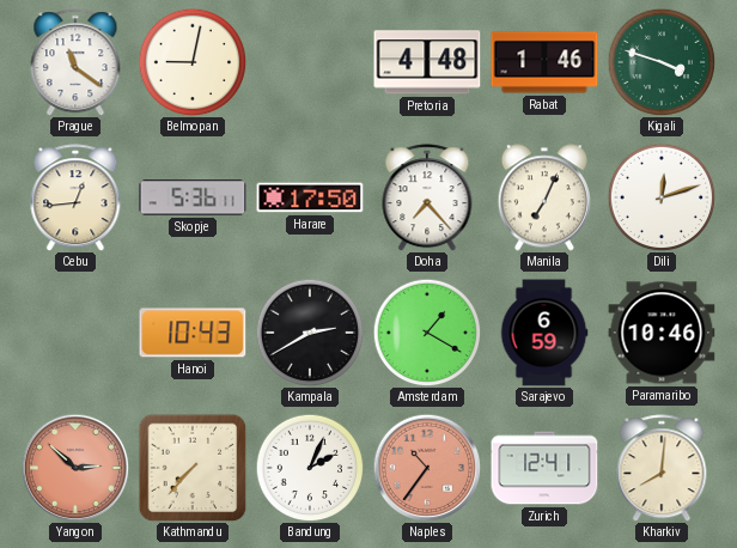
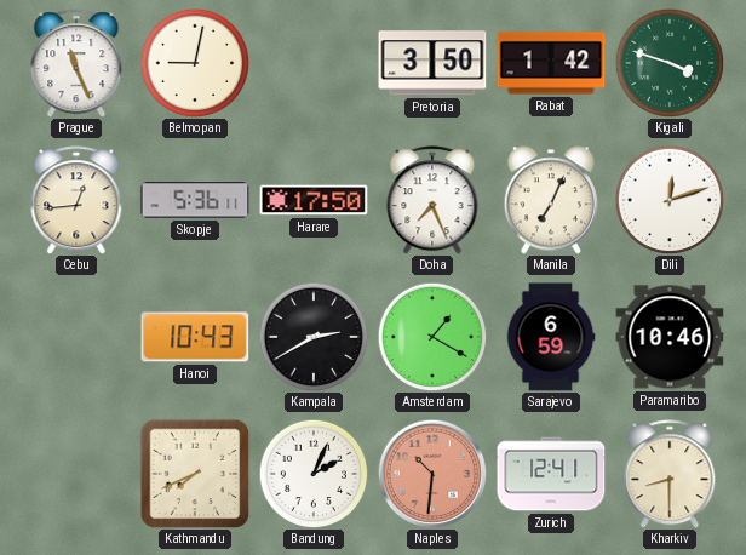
Prague: 11:21 -> 11:26 (76, 63)
Pretoria: 4:48 -> 3:50 (432, 63)
Rabat: 1:46 -> 1:42 (551, 63)
Doha: 7:23 -> 7:26 (432, 200)
Yangon: 2:52 -> none (75, 468)
Kathmandu: 7:37 -> 7:41 (195, 474)
Naples: 10:36 -> 10:31 (432, 474)
Kharkiv: 8:01 -> 8:30 (670, 474)
